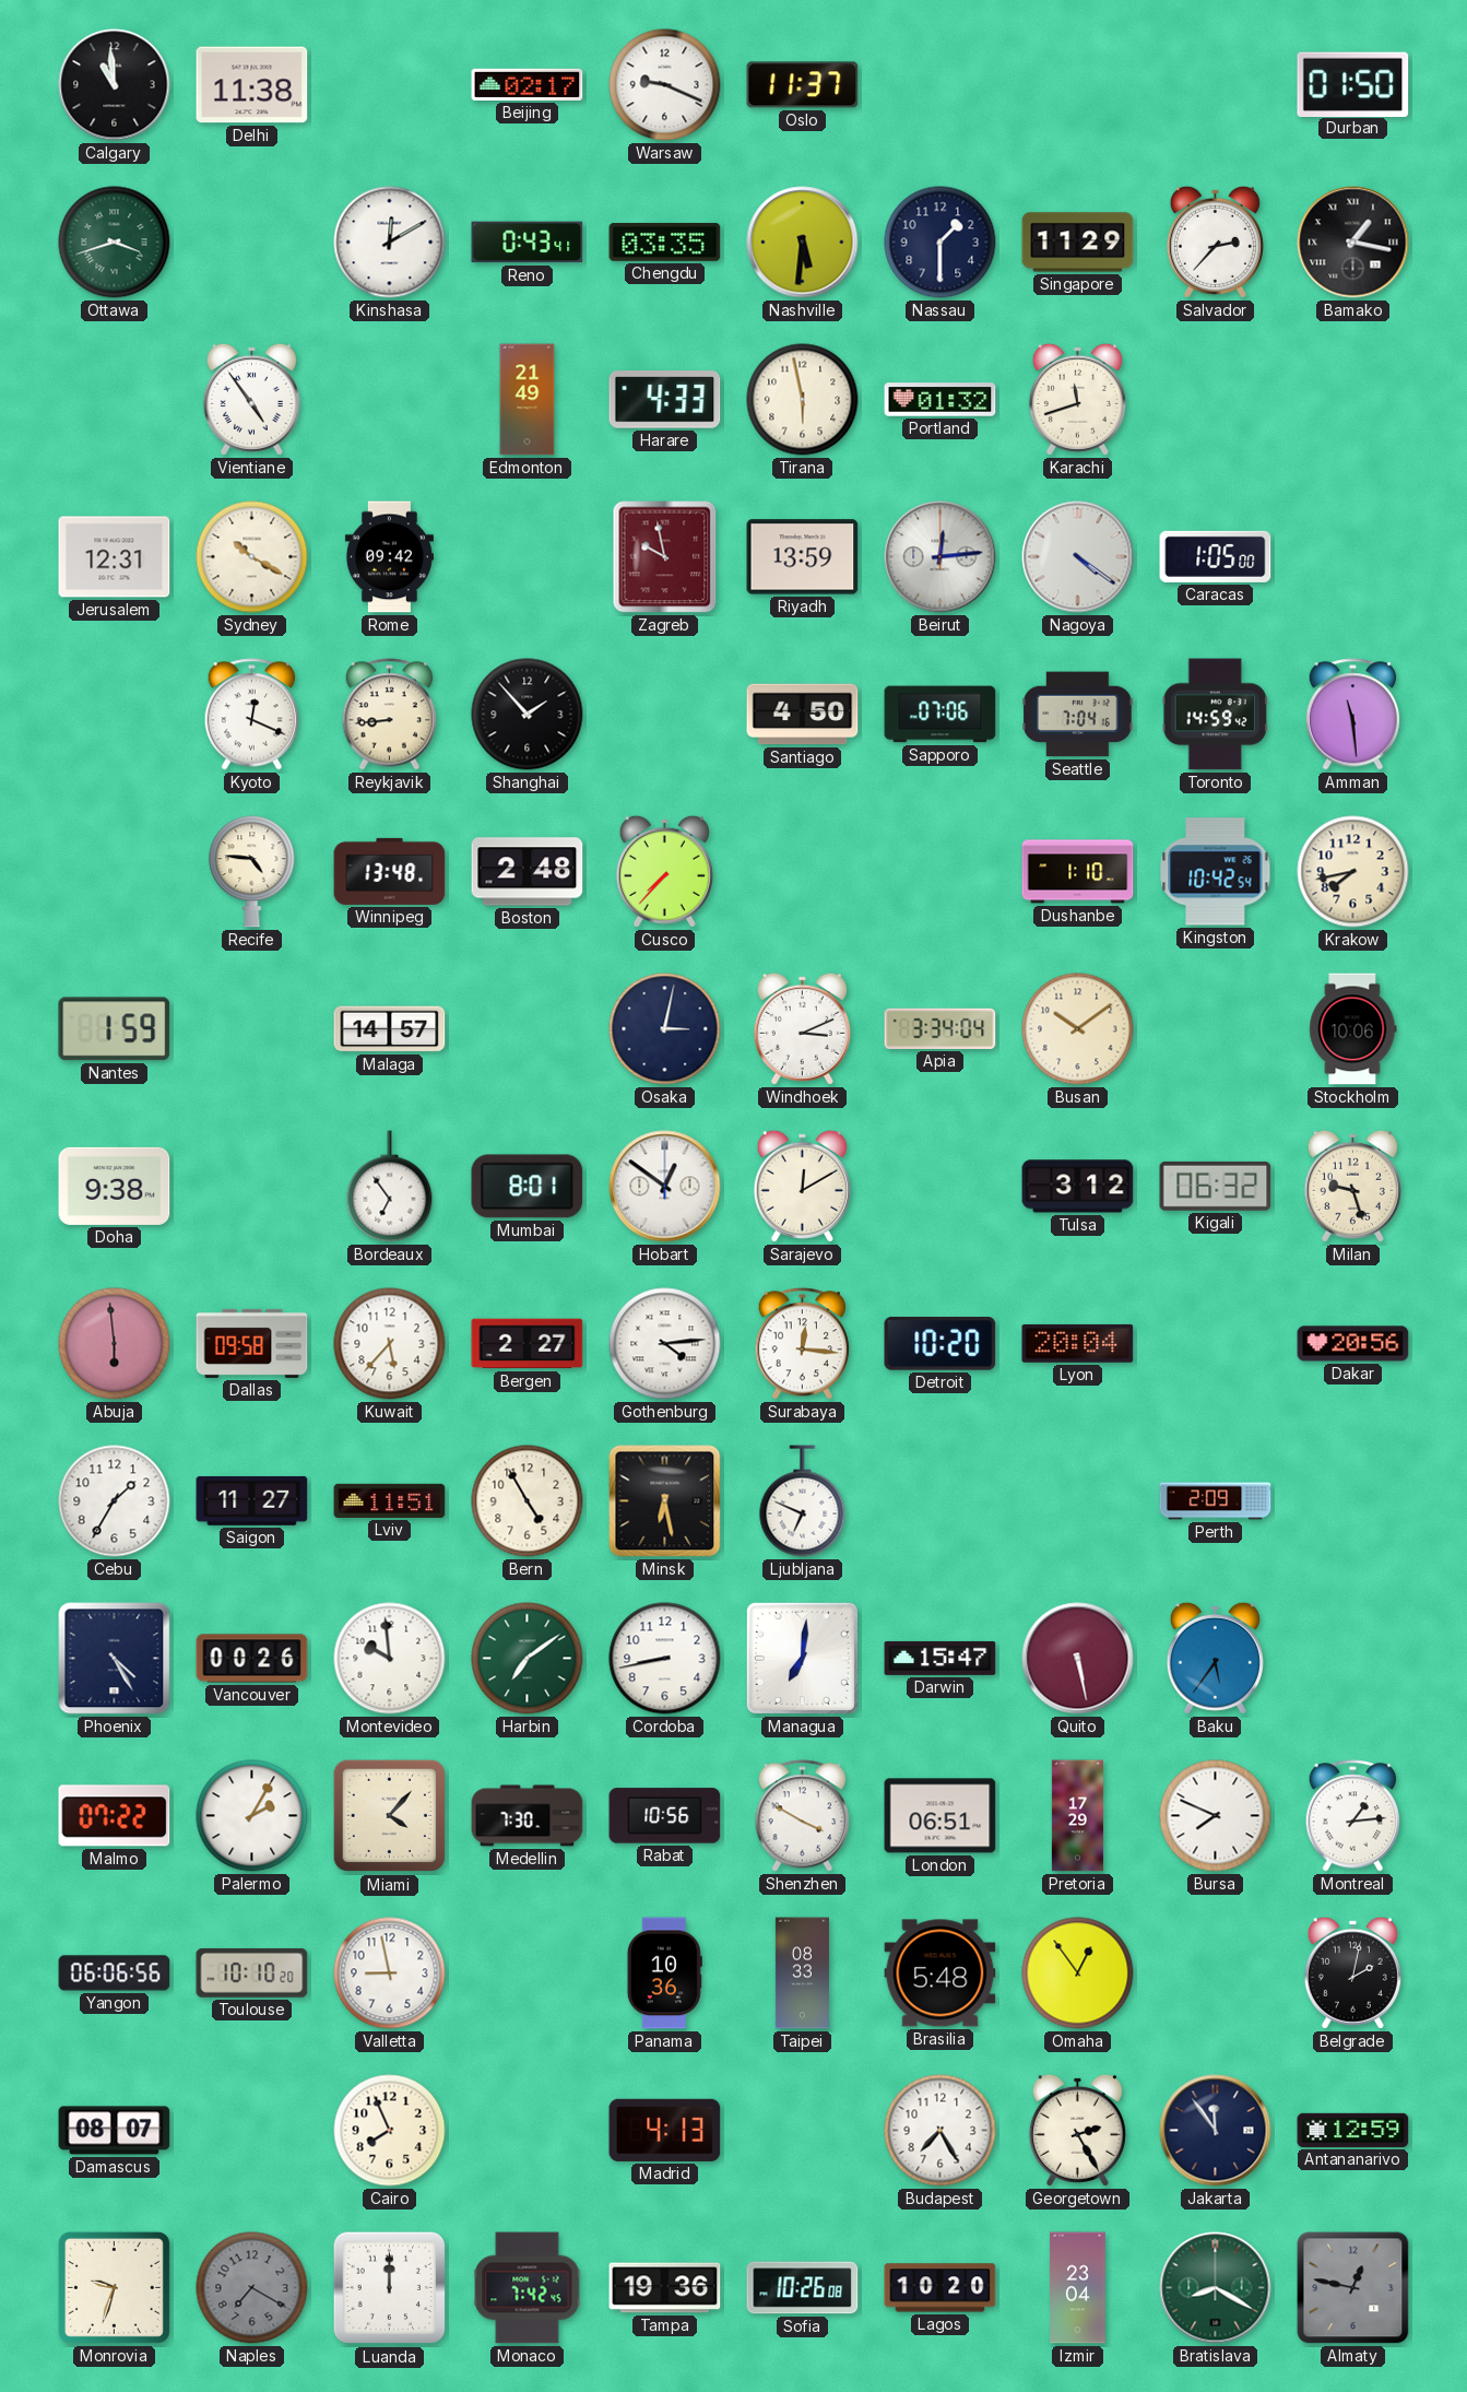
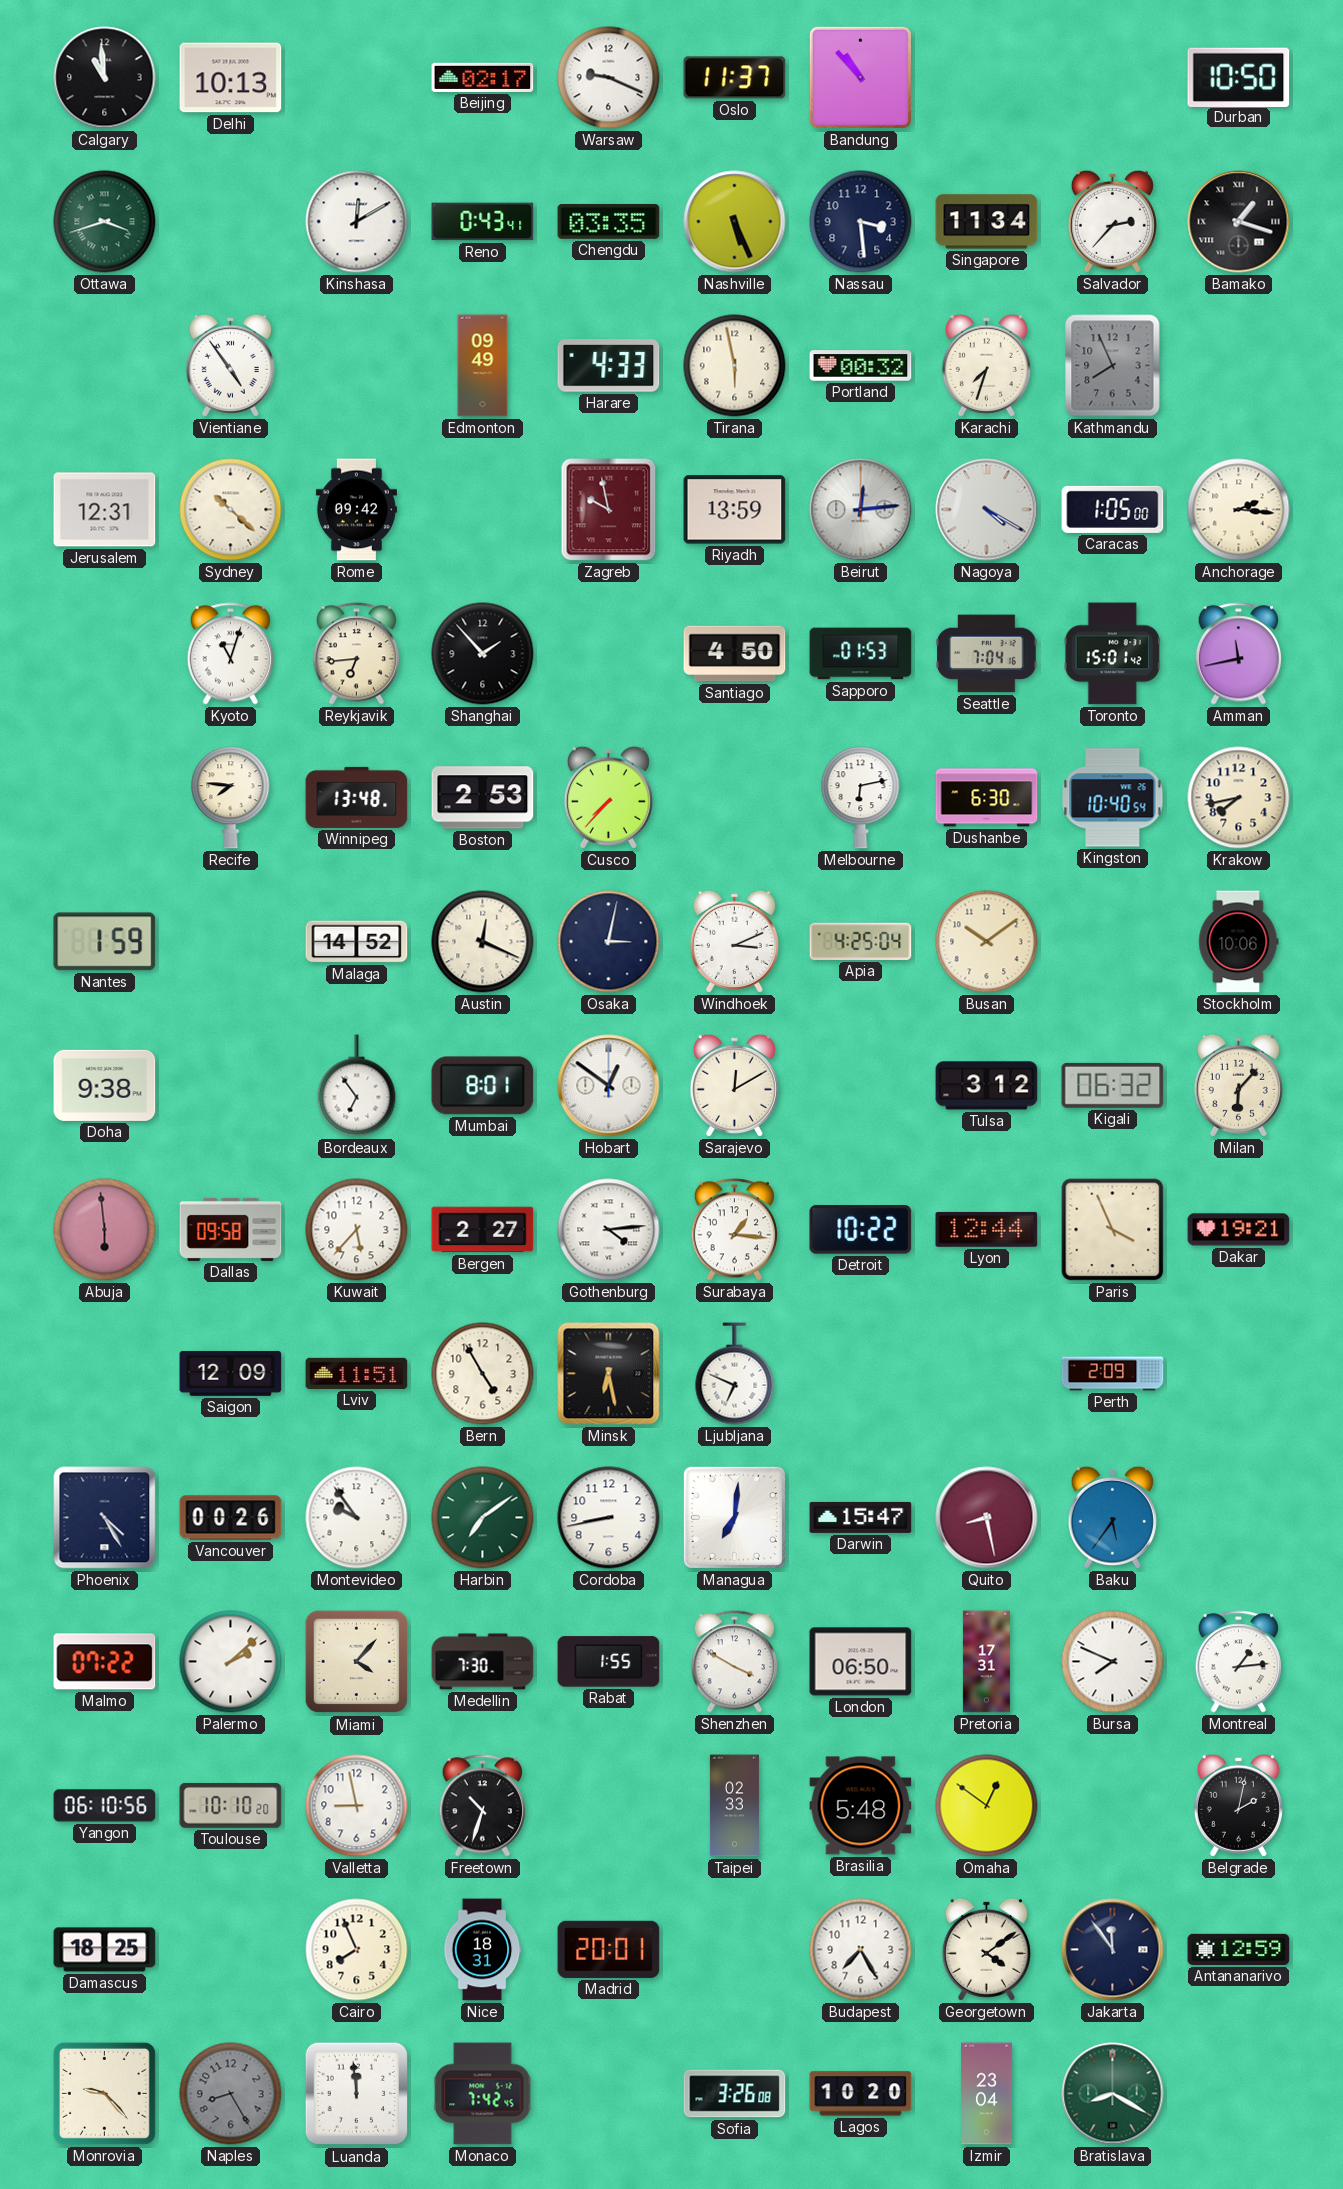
Delhi: 11:38 -> 10:13 (231, 78)
Bandung: none -> 10:53 (860, 77)
Durban: 01:50 -> 10:50 (1239, 77)
Nashville: 5:31 -> 5:26 (735, 222)
Nassau: 1:30 -> 3:29 (861, 222)
Singapore: 11:29 -> 11:34 (987, 222)
Bamako: 1:17 -> 1:18 (1239, 222)
Edmonton: 21:49 -> 09:49 (483, 366)
Portland: 01:32 -> 00:32 (861, 366)
Karachi: 11:42 -> 7:33 (986, 365)
Kathmandu: none -> 7:56 (1113, 366)
Sydney: 10:20 -> 10:22 (231, 510)
Nagoya: 4:21 -> 4:20 (987, 510)
Anchorage: none -> 2:16 (1239, 510)
Kyoto: 12:19 -> 11:03 (231, 654)
Reykjavik: 8:44 -> 6:44 (357, 654)
Sapporo: 07:06 -> 01:53 (861, 654)
Toronto: 14:59 -> 15:01 (1112, 654)
Amman: 11:29 -> 11:43 (1239, 654)
Recife: 4:46 -> 7:46 (231, 798)
Boston: 2:48 -> 2:53 (483, 798)
Melbourne: none -> 6:13 (861, 798)
Dushanbe: 1:10 -> 6:30 (987, 798)
Kingston: 10:42 -> 10:40 (1113, 798)
Malaga: 14:57 -> 14:52 (357, 942)
Austin: none -> 12:19 (483, 942)
Apia: 3:34 -> 4:25 (861, 941)
Milan: 9:27 -> 6:07 (1238, 1085)
Surabaya: 12:16 -> 1:16 (735, 1230)
Detroit: 10:20 -> 10:22 (861, 1230)
Lyon: 20:04 -> 12:44 (987, 1229)
Paris: none -> 3:56 (1113, 1230)
Dakar: 20:56 -> 19:21 (1239, 1230)
Cebu: 1:35 -> none (115, 1501)
Saigon: 11:27 -> 12:09 (231, 1373)
Montevideo: 9:59 -> 9:54 (357, 1518)
Quito: 5:28 -> 8:28 (987, 1518)
Palermo: 2:05 -> 2:08 (231, 1662)
Rabat: 10:56 -> 1:55 (609, 1662)
London: 06:51 -> 06:50 (861, 1662)
Pretoria: 17:29 -> 17:31 (986, 1662)
Yangon: 06:06 -> 06:10 (105, 1806)
Freetown: none -> 10:33 (483, 1806)
Panama: 10:36 -> none (664, 1973)
Taipei: 08:33 -> 02:33 (734, 1806)
Omaha: 12:54 -> 12:51 (987, 1806)
Damascus: 08:07 -> 18:25 (105, 1950)
Nice: none -> 18:31 (482, 1950)
Madrid: 4:13 -> 20:01 (609, 1949)
Georgetown: 2:25 -> 4:09 (986, 1949)
Monrovia: 9:33 -> 9:23 (104, 2093)
Naples: 7:20 -> 8:25 (231, 2094)
Luanda: 12:00 -> 11:59 (357, 2094)
Tampa: 19:36 -> none (665, 2288)
Sofia: 10:26 -> 3:26 (735, 2094)
Almaty: 12:47 -> none (1353, 2288)
